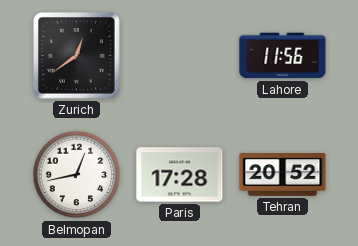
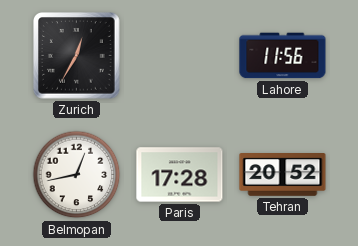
Zurich: 12:39 -> 12:35 (77, 56)
